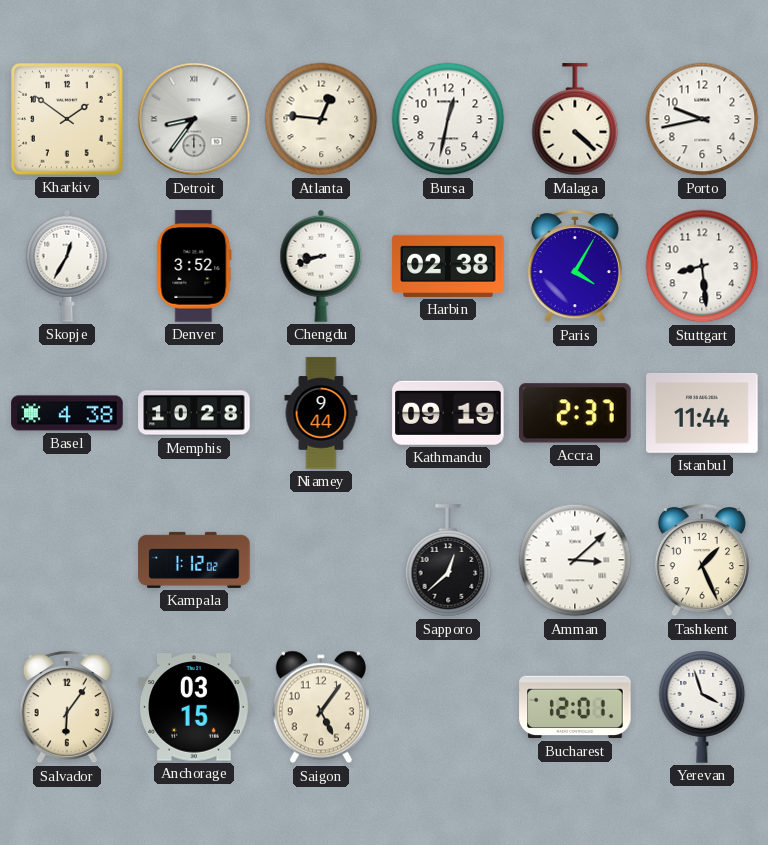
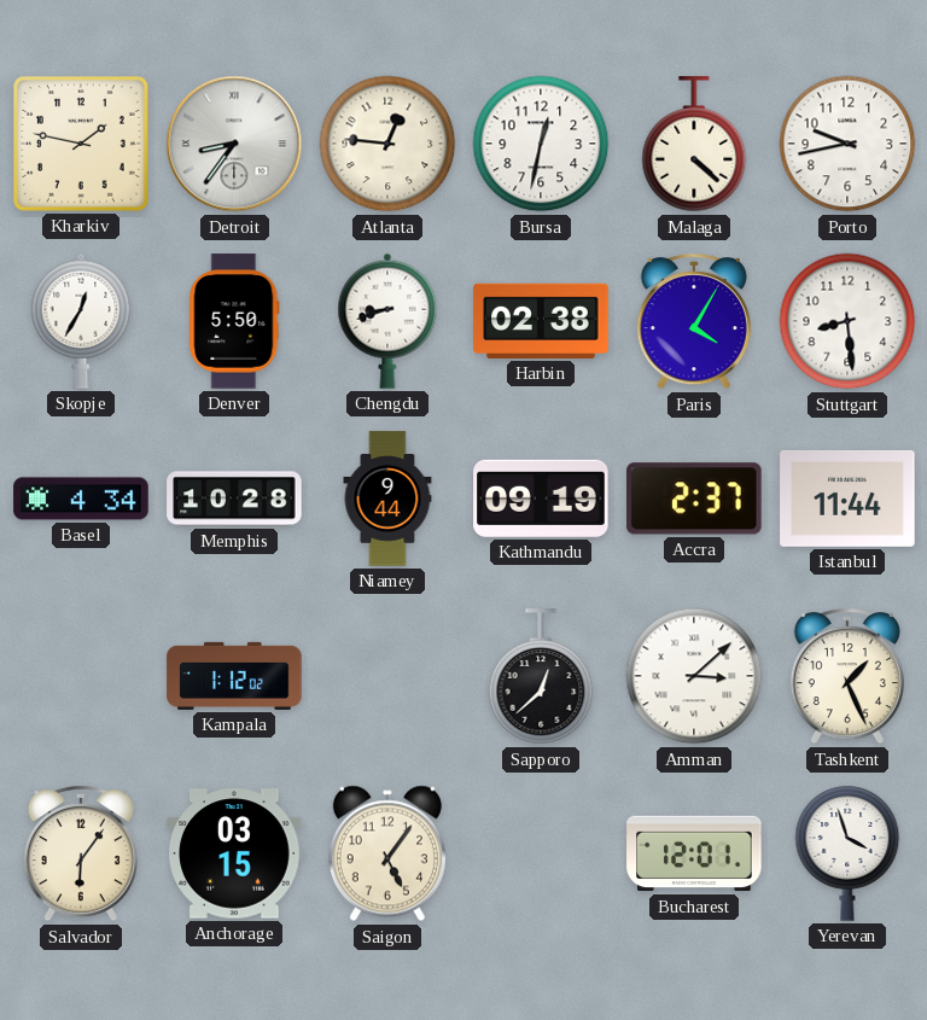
Kharkiv: 1:51 -> 1:47 (82, 145)
Denver: 3:52 -> 5:50 (234, 321)
Basel: 4:38 -> 4:34 (81, 499)
